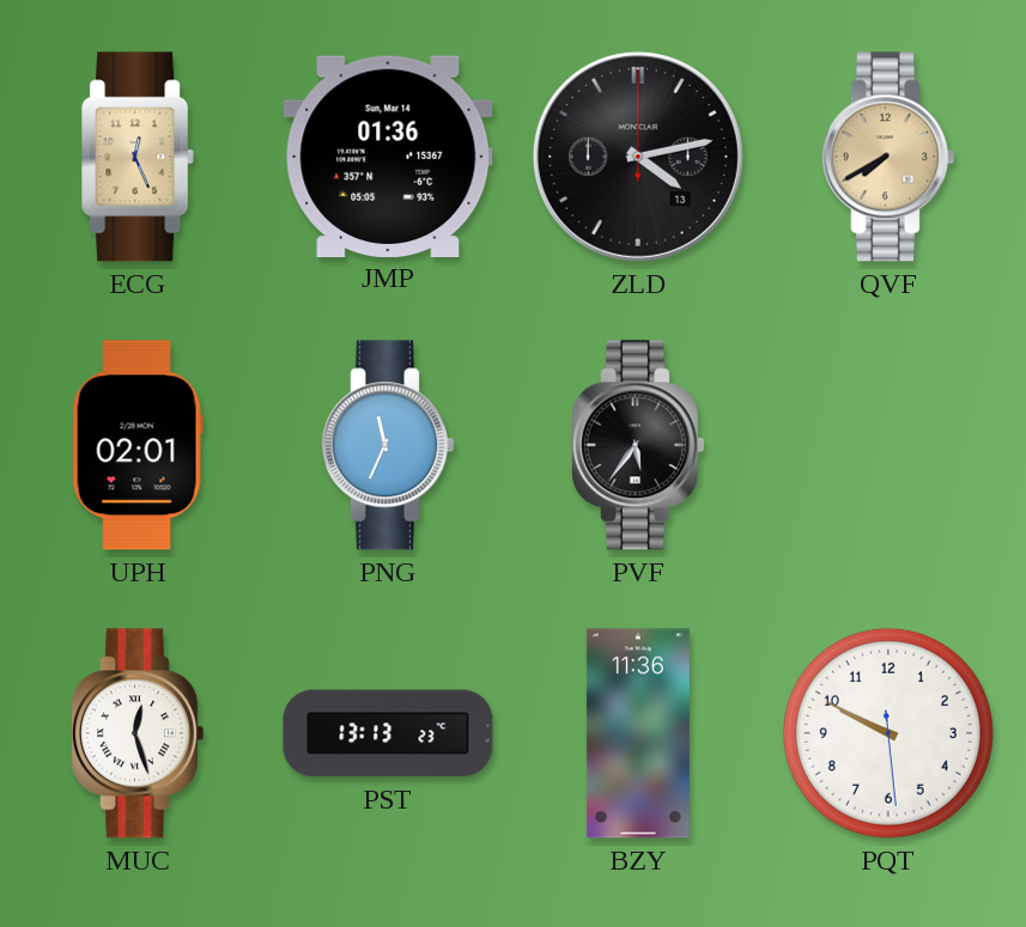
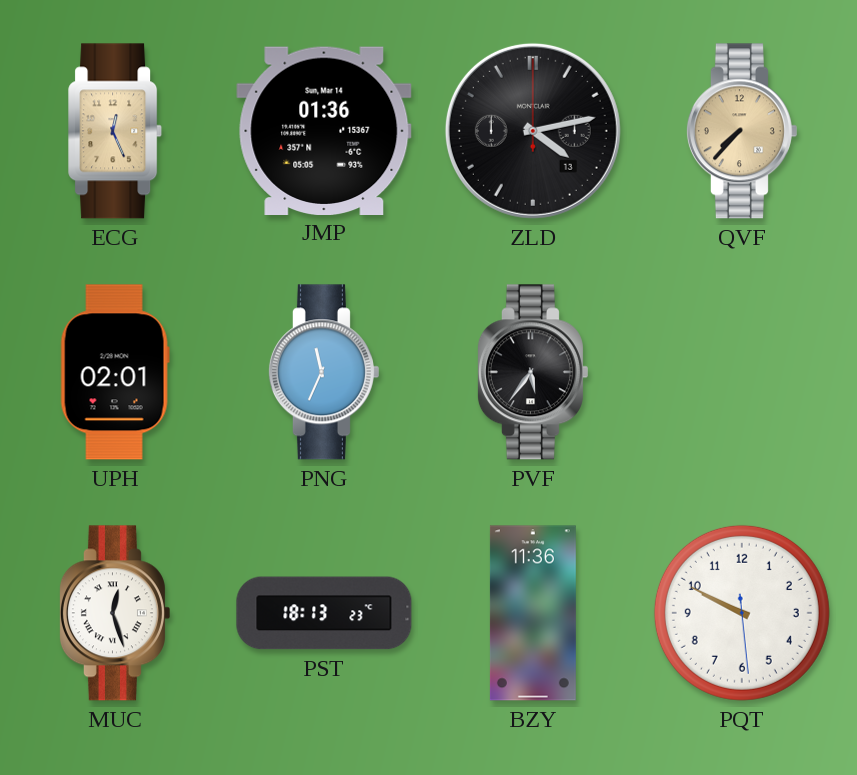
QVF: 7:40 -> 7:37 (741, 131)
PST: 13:13 -> 18:13 (324, 613)
